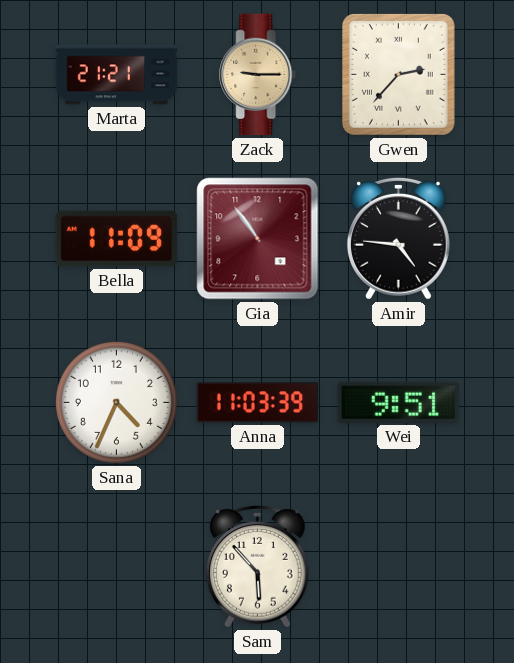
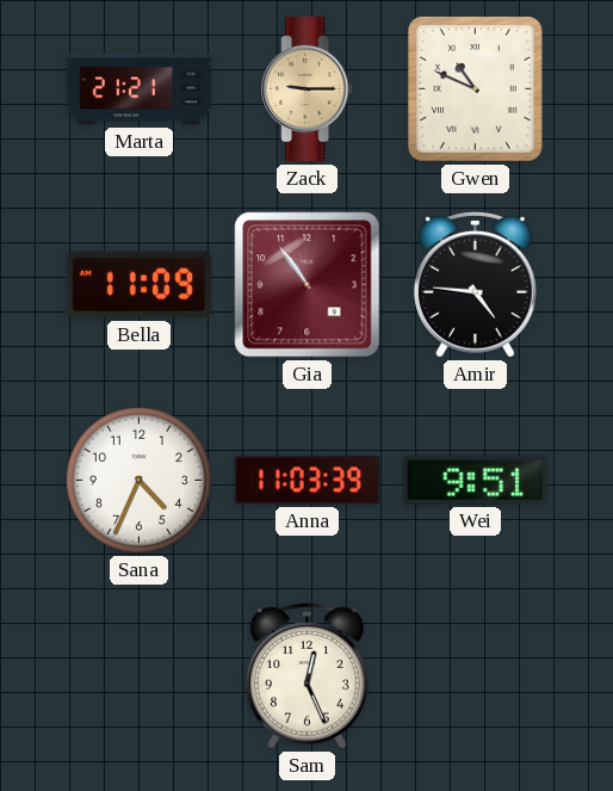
Gwen: 2:37 -> 10:49 (475, 88)
Sam: 5:53 -> 12:26 (306, 675)
